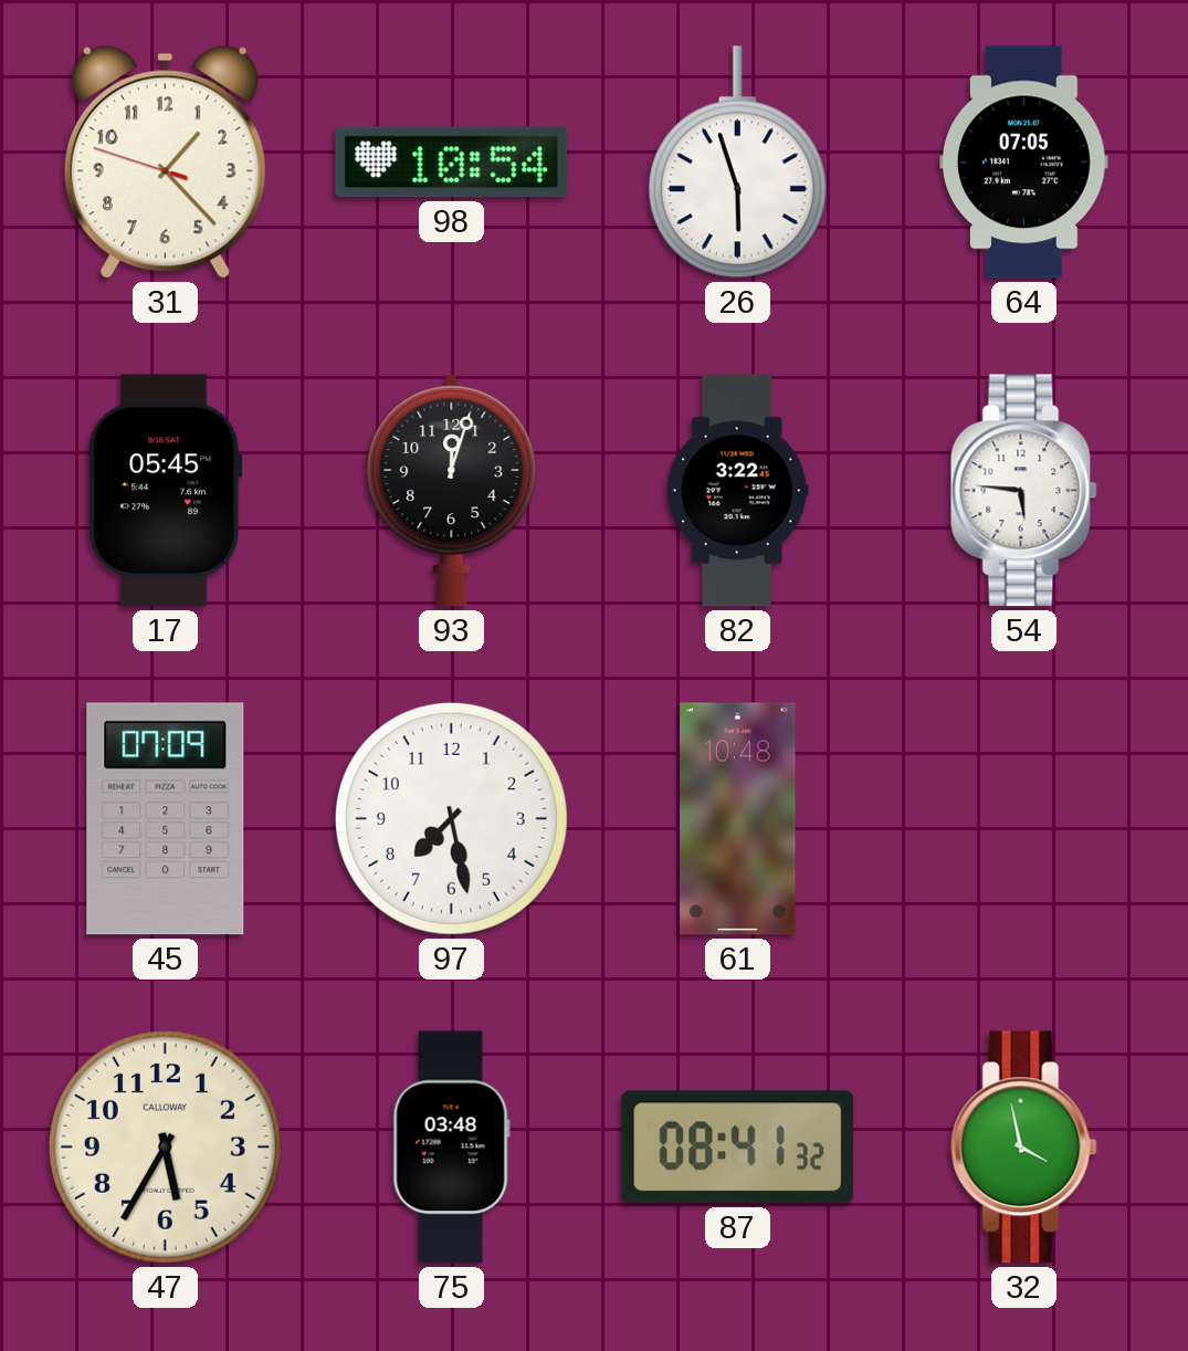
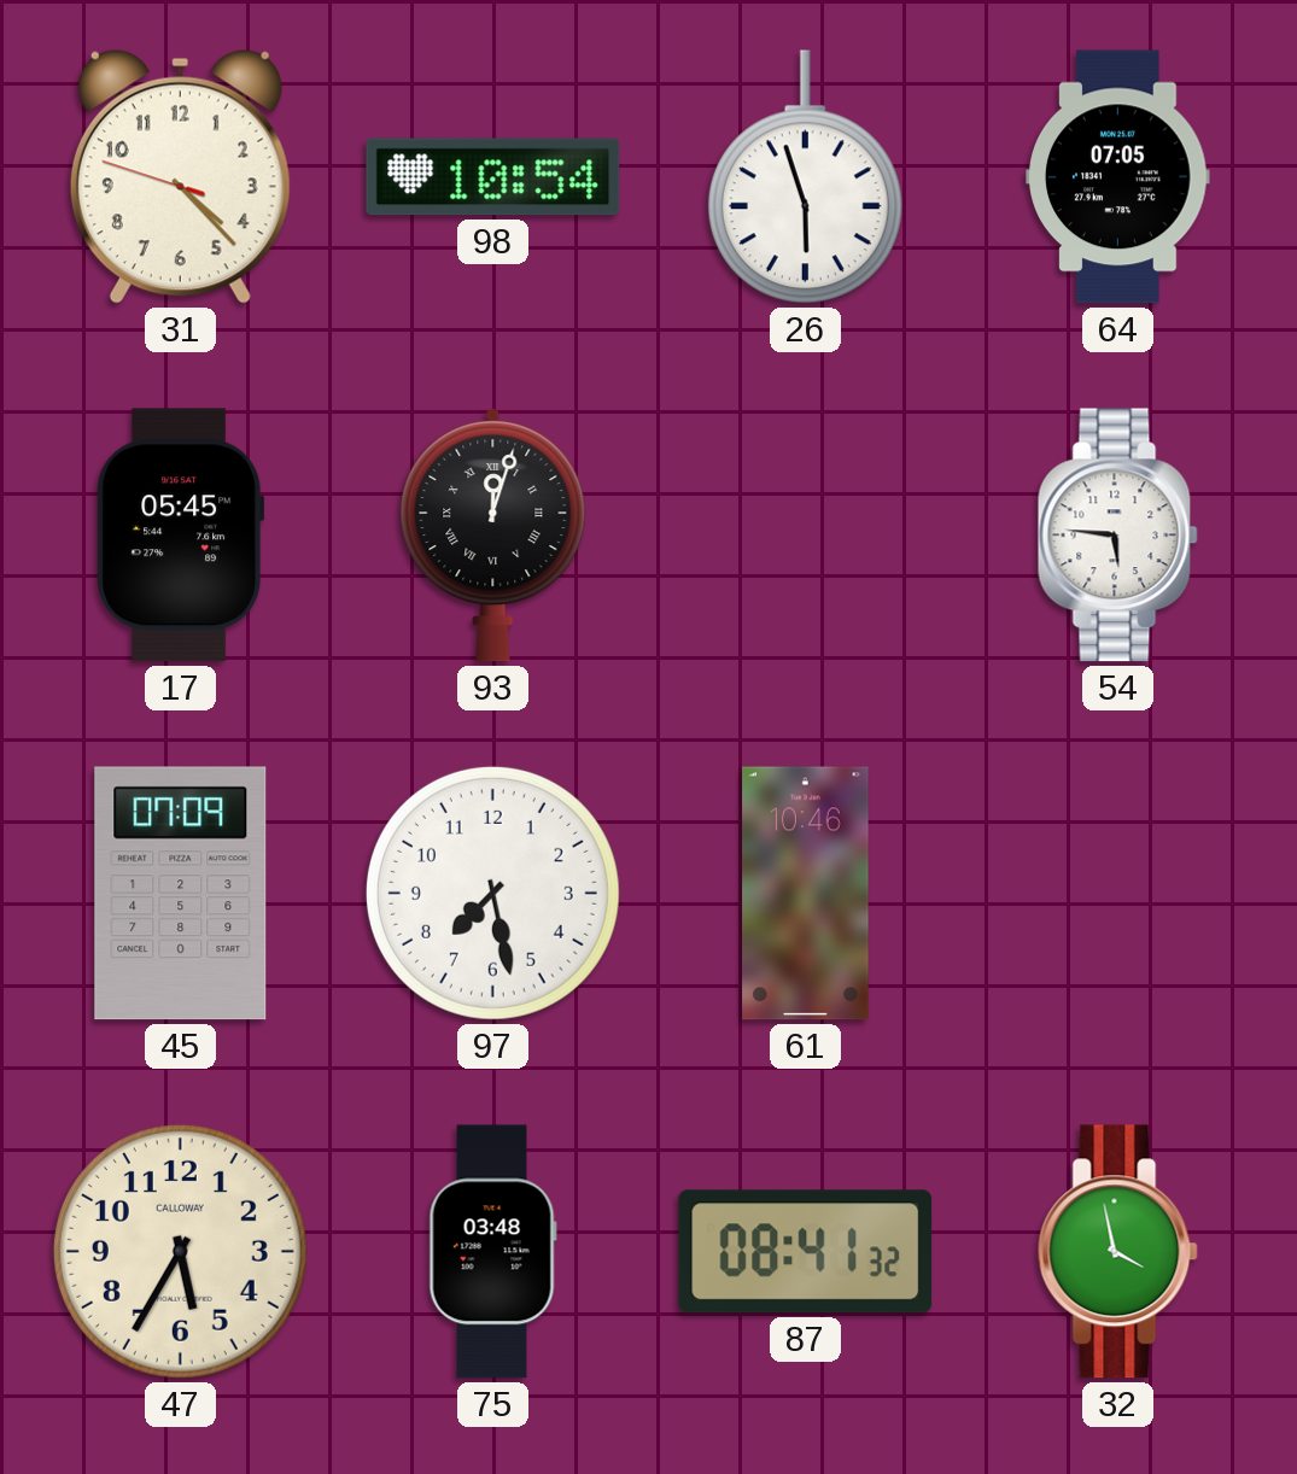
31: 1:22 -> 4:22 (180, 176)
93 numerals: Arabic -> Roman (493, 534)
82: 3:22 -> none (737, 491)
61: 10:48 -> 10:46 (806, 894)
